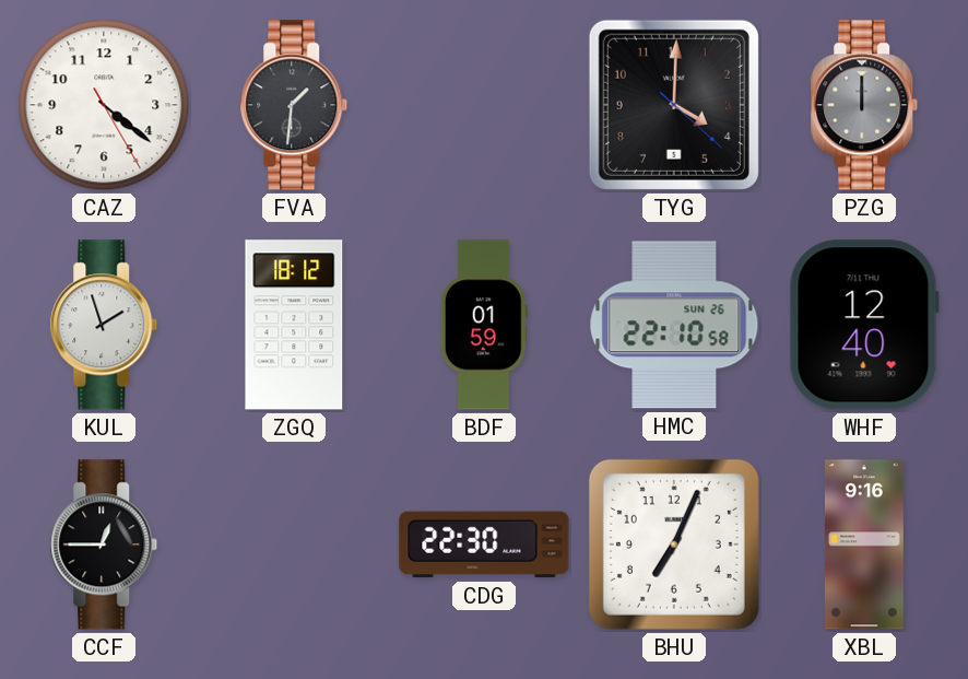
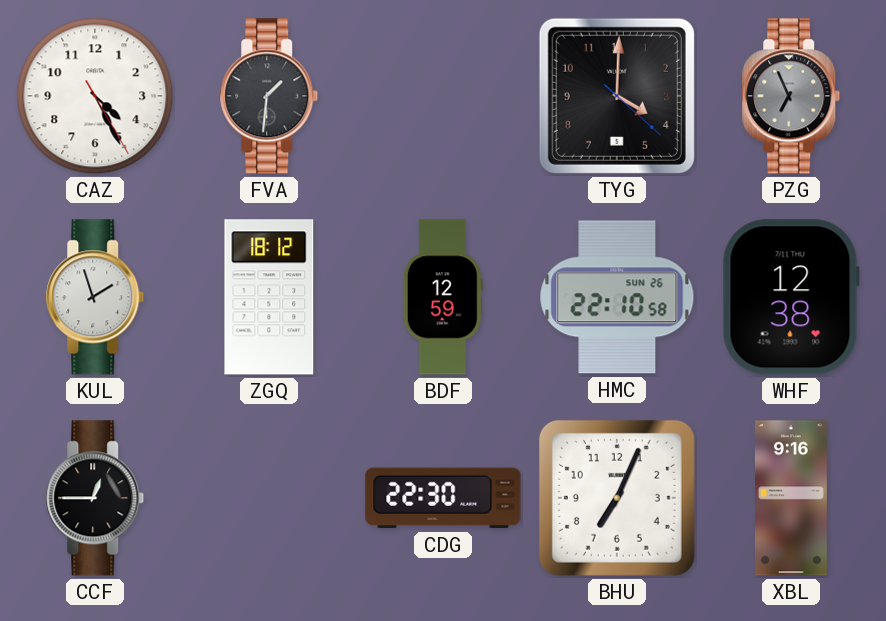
CAZ: 4:21 -> 4:25 (95, 96)
PZG: 12:00 -> 6:56 (791, 96)
BDF: 01:59 -> 12:59 (443, 297)
WHF: 12:40 -> 12:38 (791, 297)
